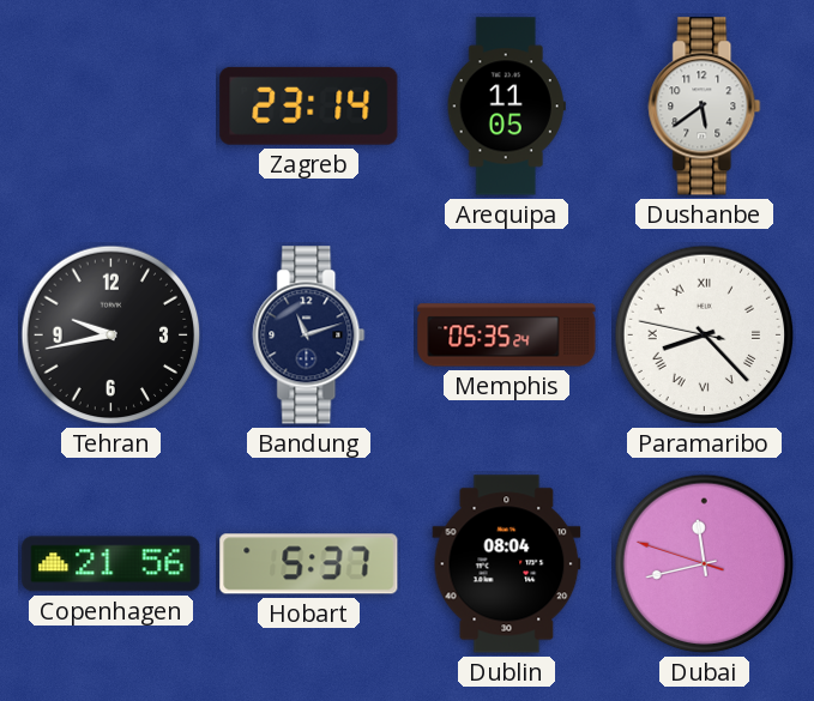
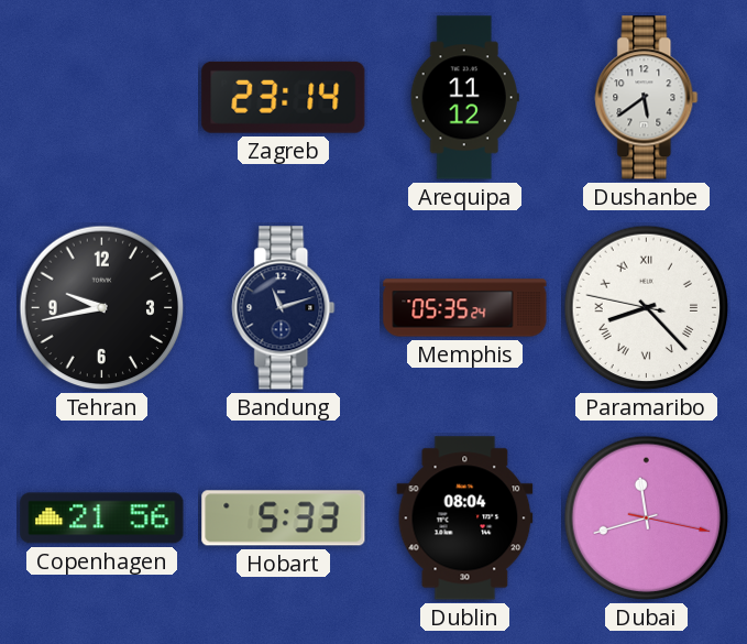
Arequipa: 11:05 -> 11:12 (464, 98)
Hobart: 5:37 -> 5:33 (284, 519)
Dubai: 11:42:48 -> 11:42:17 (647, 519)
